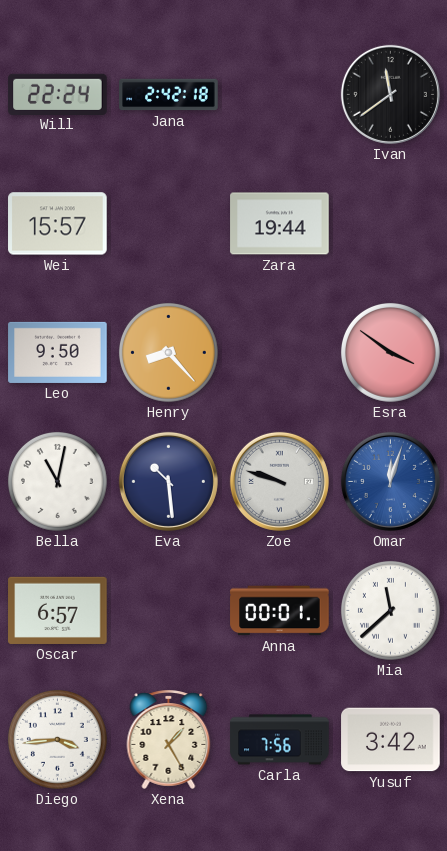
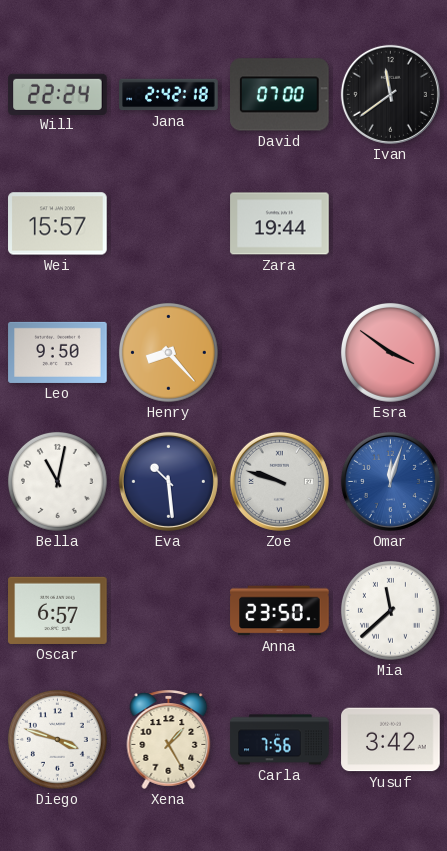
David: none -> 07:00 (280, 95)
Anna: 00:01 -> 23:50 (280, 611)
Diego: 3:44 -> 3:48 (57, 739)
